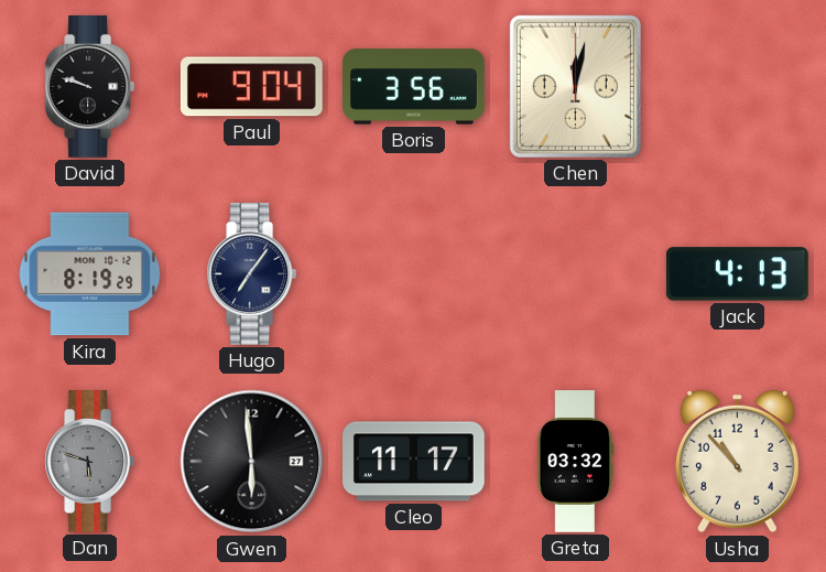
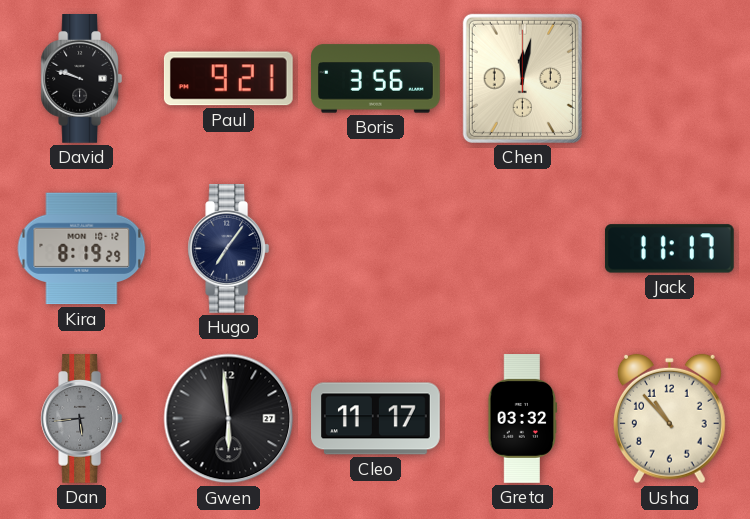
Paul: 9:04 -> 9:21 (228, 79)
Jack: 4:13 -> 11:17 (669, 249)
Dan: 5:48 -> 5:44 (82, 419)
